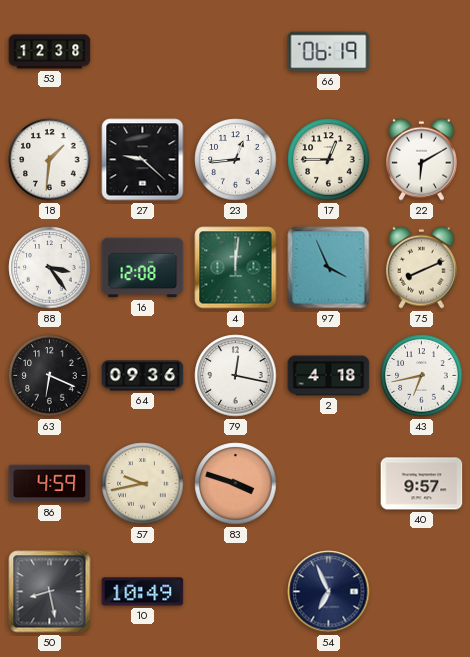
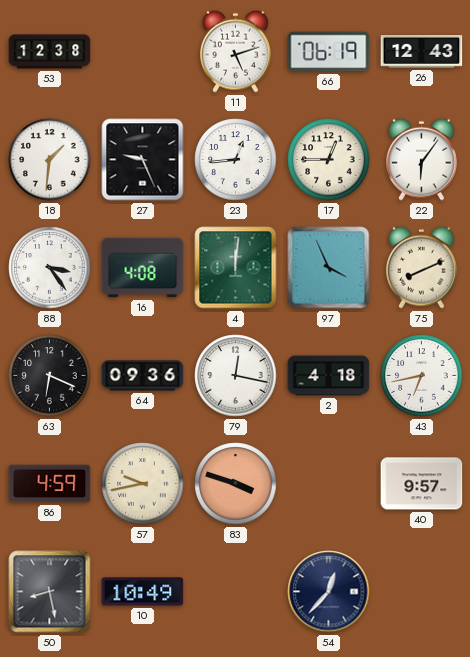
11: none -> 5:12 (236, 51)
26: none -> 12:43 (422, 52)
27: 9:22 -> 9:26 (143, 160)
22: 6:10 -> 6:06 (422, 159)
16: 12:08 -> 4:08 (143, 268)
54: 6:56 -> 12:37 (329, 592)
